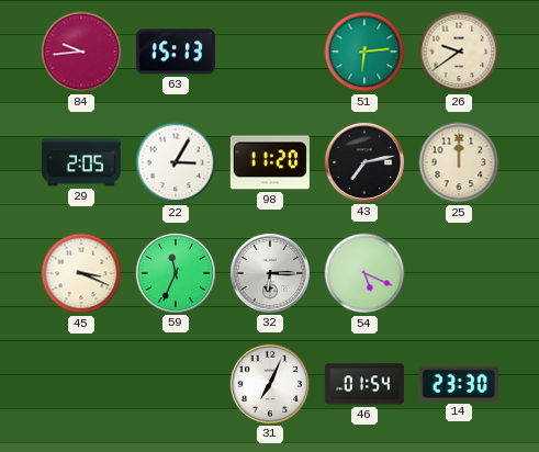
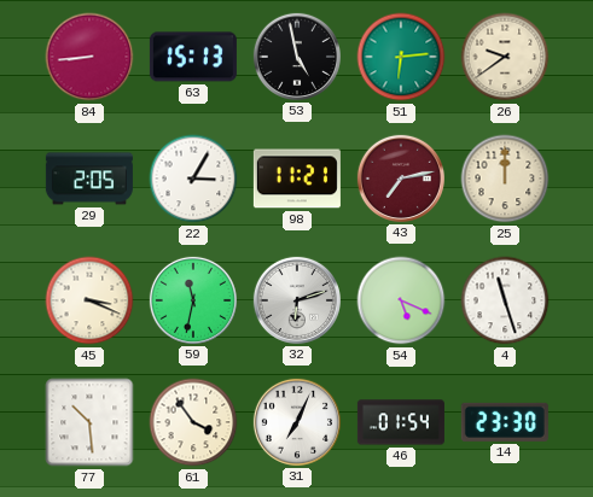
84: 9:44 -> 8:44 (89, 57)
53: none -> 4:58 (297, 57)
98: 11:20 -> 11:21 (297, 179)
43 dial: black -> burgundy (401, 179)
59: 11:34 -> 11:32 (193, 300)
32: 6:15 -> 6:12 (297, 300)
4: none -> 11:27 (505, 300)
77: none -> 10:29 (89, 422)
61: none -> 3:54 (193, 422)
